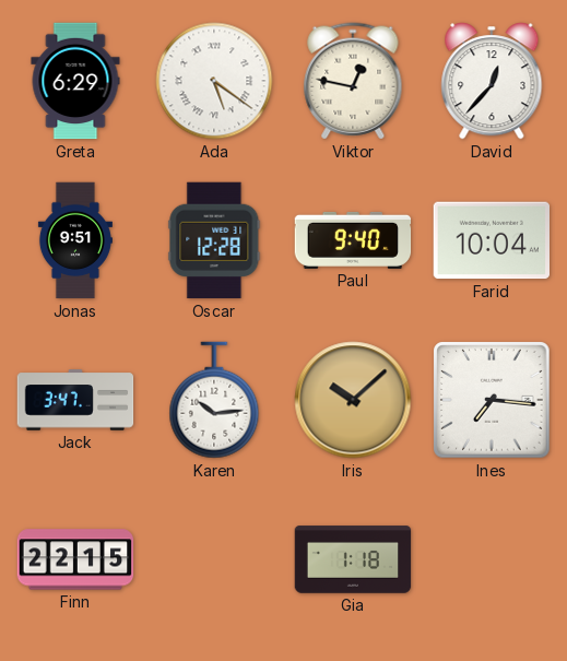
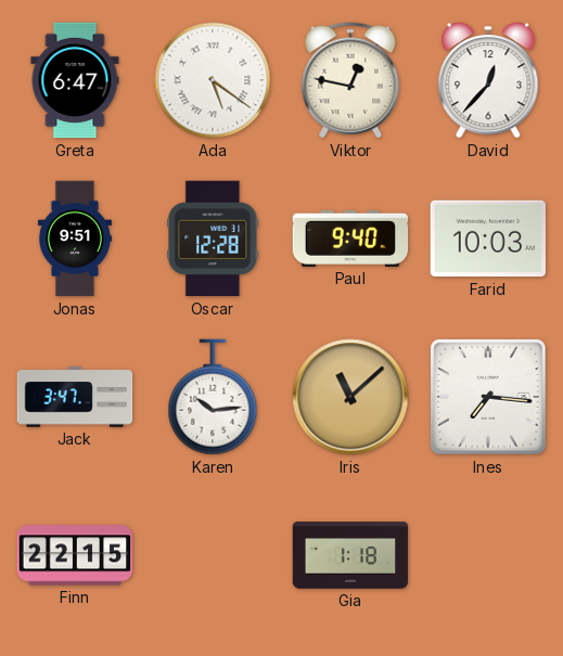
Greta: 6:29 -> 6:47 (75, 80)
Farid: 10:04 -> 10:03 (487, 239)
Iris: 10:08 -> 11:08 (350, 397)
